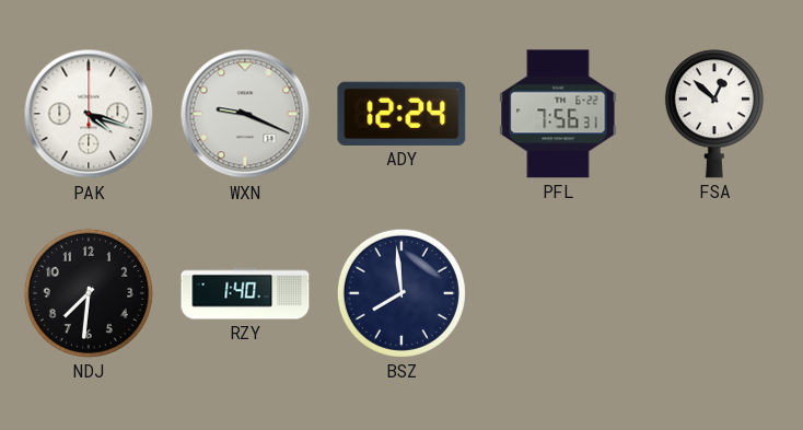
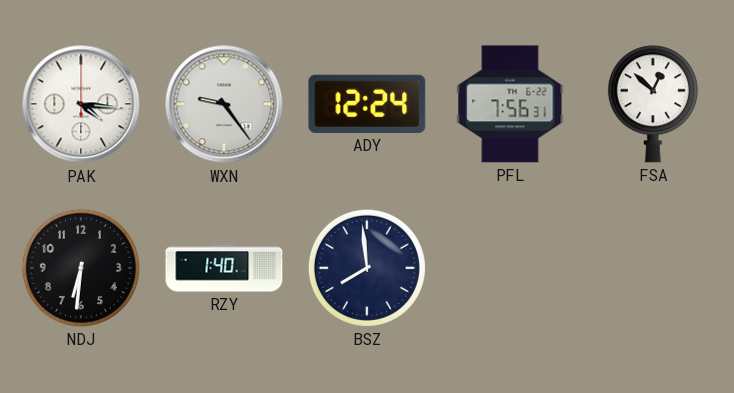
PAK: 4:18 -> 4:16 (81, 104)
WXN: 9:19 -> 9:24 (224, 104)
NDJ: 7:31 -> 6:31 (81, 268)
